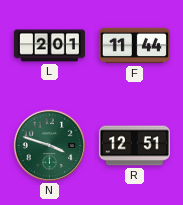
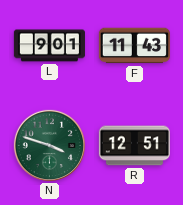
L: 2:01 -> 9:01 (49, 46)
F: 11:44 -> 11:43 (134, 46)
